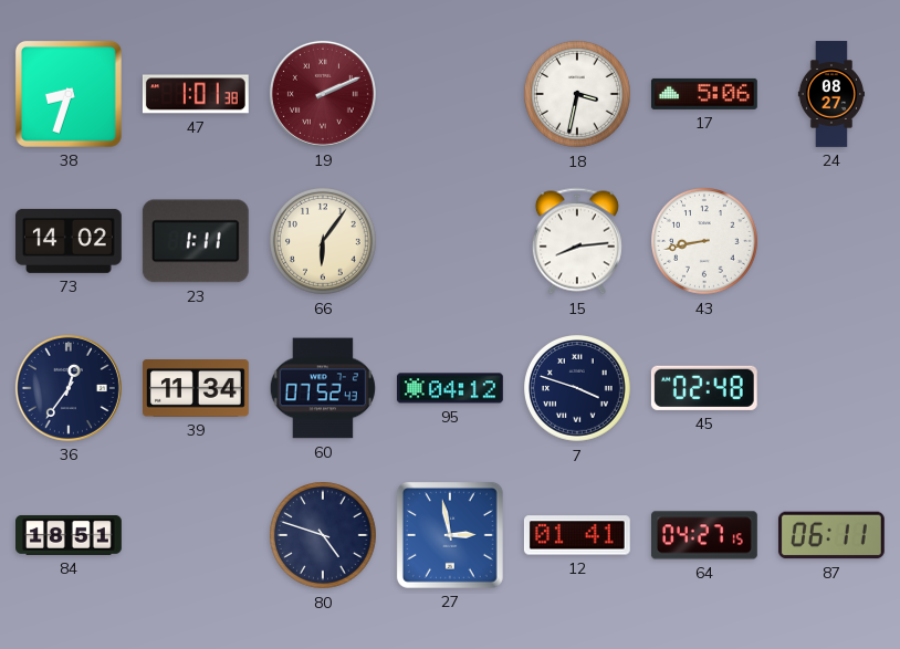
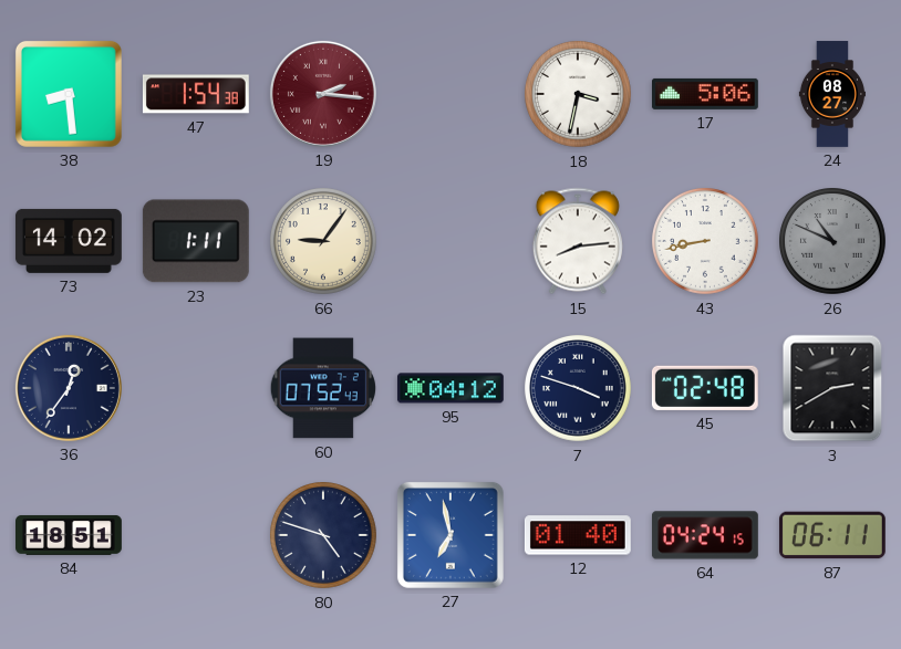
38: 8:33 -> 8:29 (69, 94)
47: 1:01 -> 1:54 (196, 94)
19: 2:11 -> 2:16 (323, 94)
66: 6:06 -> 9:06 (324, 242)
26: none -> 10:49 (833, 242)
39: 11:34 -> none (197, 389)
3: none -> 2:40 (832, 388)
27: 2:58 -> 6:58 (451, 535)
12: 01:41 -> 01:40 (578, 535)
64: 04:27 -> 04:24 (705, 535)
